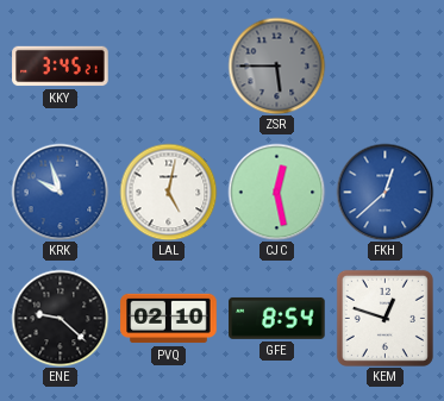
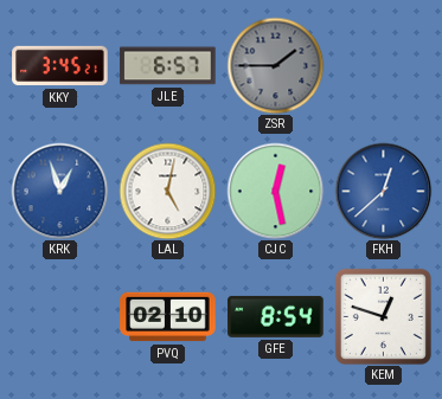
JLE: none -> 6:57 (168, 66)
ZSR: 5:45 -> 1:45 (275, 65)
KRK: 9:57 -> 12:57 (59, 191)
ENE: 9:22 -> none (60, 318)
